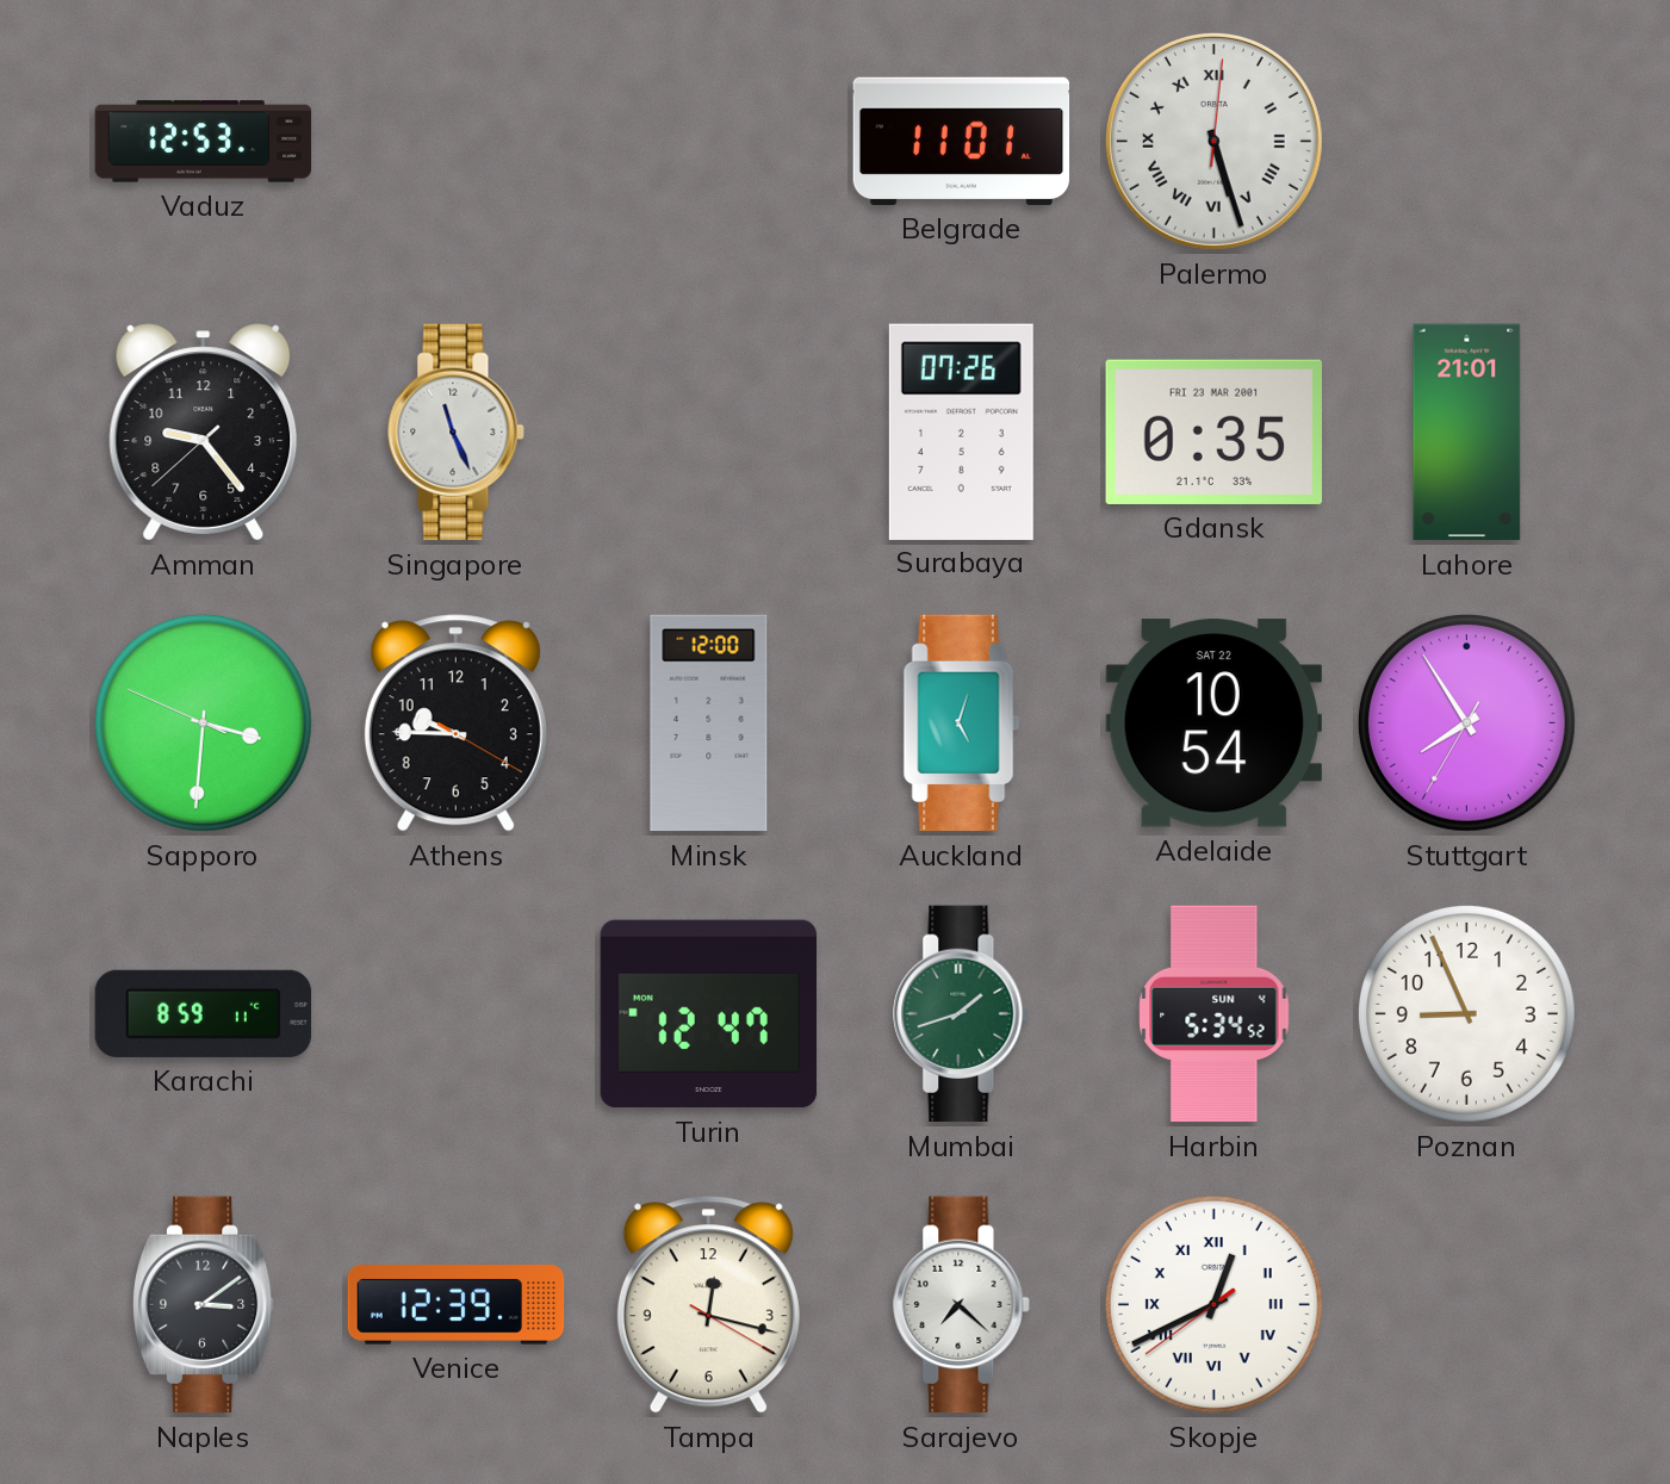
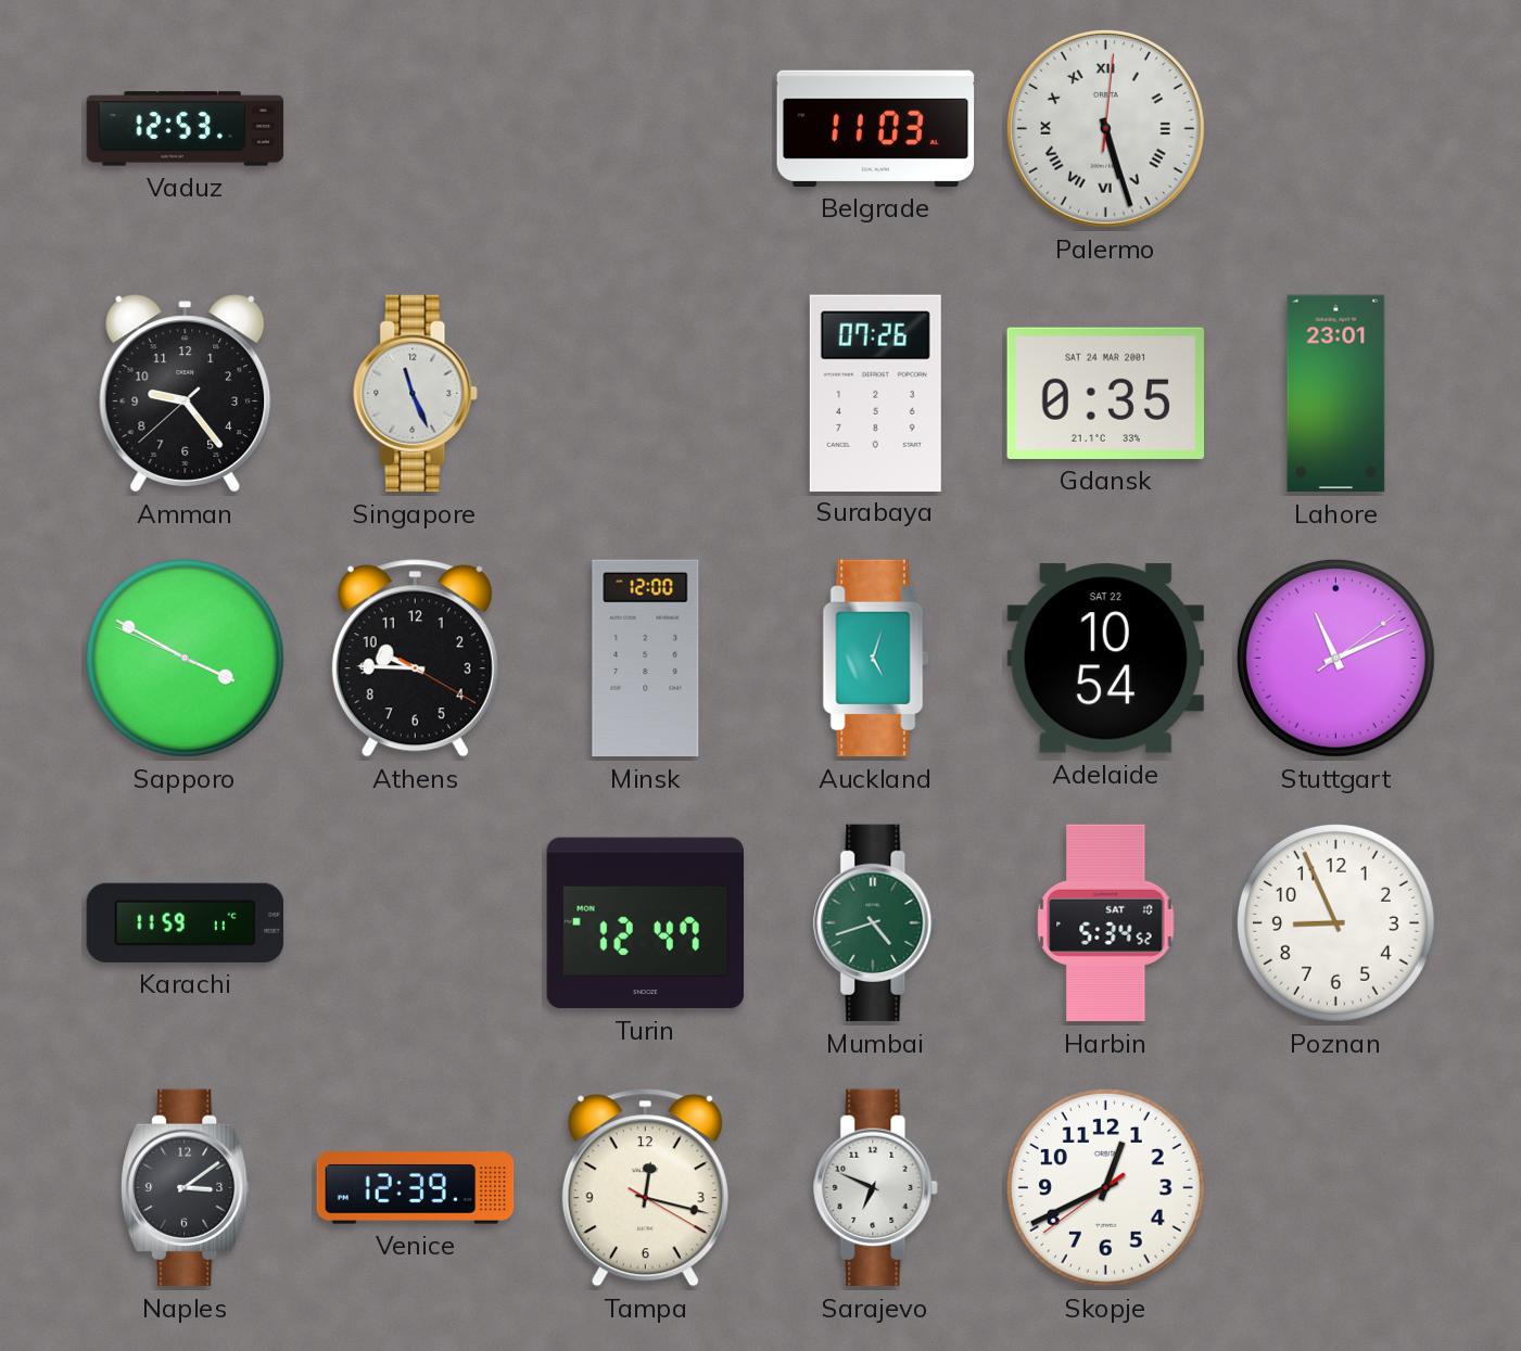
Belgrade: 11:01 -> 11:03 (876, 128)
Gdansk date: FRI 23 MAR 2001 -> SAT 24 MAR 2001 (1105, 393)
Lahore: 21:01 -> 23:01 (1336, 394)
Sapporo: 3:30 -> 3:49 (185, 658)
Stuttgart: 7:54 -> 11:11 (1335, 658)
Karachi: 8:59 -> 11:59 (186, 922)
Mumbai: 1:42 -> 4:42 (876, 923)
Harbin date: SUN 4 -> SAT 10 (1106, 923)
Sarajevo: 7:22 -> 6:49 (876, 1188)
Skopje numerals: Roman -> Arabic (1105, 1187)
